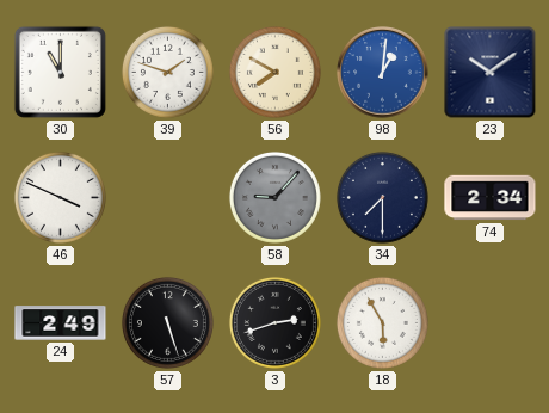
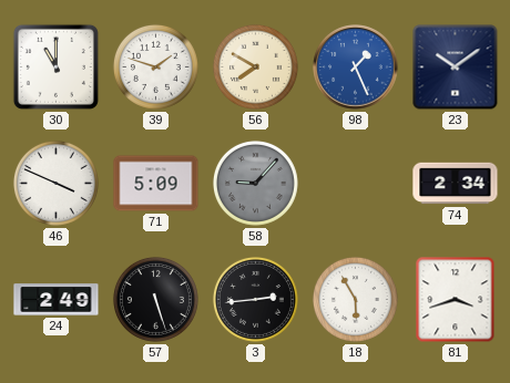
98: 1:01 -> 1:26 (356, 68)
71: none -> 5:09 (156, 184)
34: 7:30 -> none (382, 197)
3: 2:42 -> 2:44 (255, 299)
81: none -> 3:42 (456, 300)
